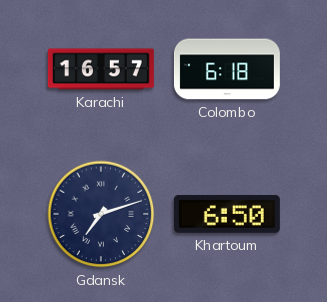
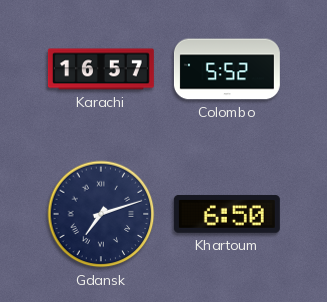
Colombo: 6:18 -> 5:52 (227, 69)
